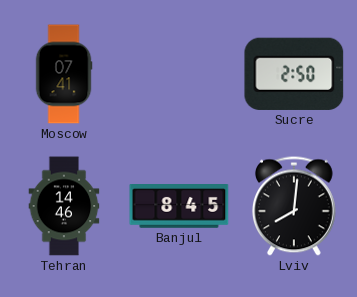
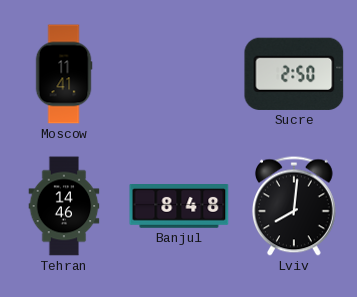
Moscow: 07:41 -> 11:41 (64, 74)
Banjul: 8:45 -> 8:48 (179, 207)
